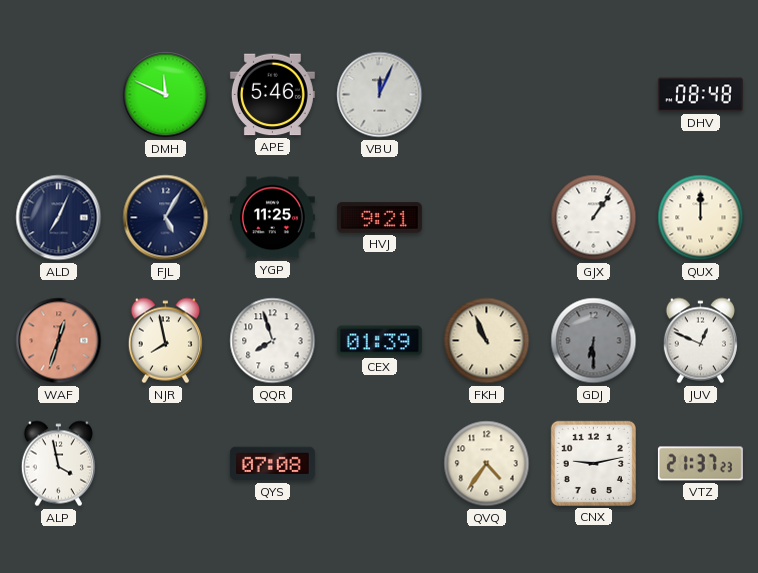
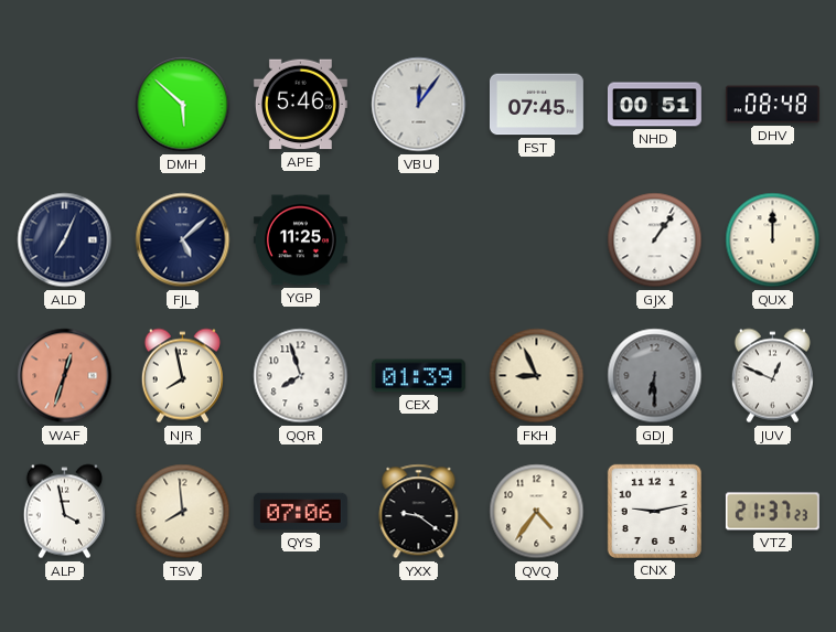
DMH: 11:49 -> 5:52 (183, 105)
VBU: 12:04 -> 12:06 (419, 105)
FST: none -> 07:45 (536, 105)
NHD: none -> 00:51 (654, 105)
FJL: 5:05 -> 5:08 (183, 240)
HVJ: 9:21 -> none (379, 218)
FKH: 10:56 -> 8:56 (537, 376)
TSV: none -> 7:59 (183, 512)
QYS: 07:08 -> 07:06 (300, 512)
YXX: none -> 9:21 (419, 512)
